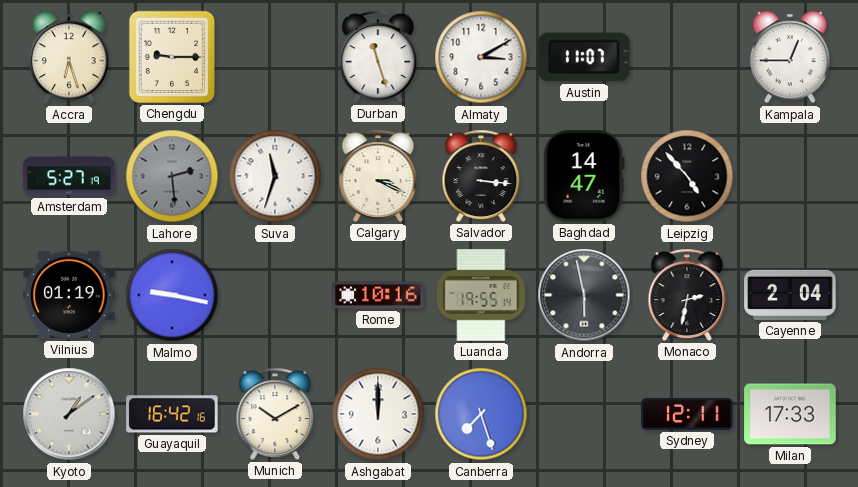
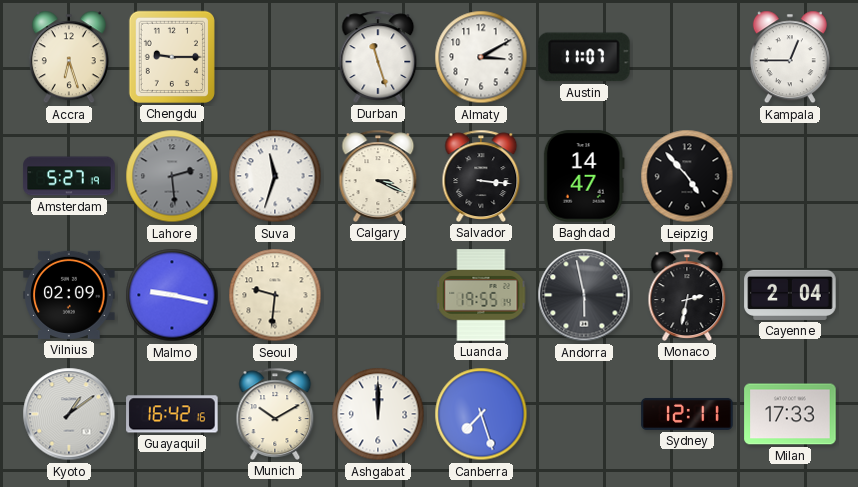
Vilnius: 01:19 -> 02:09 (69, 295)
Seoul: none -> 9:31 (275, 295)
Rome: 10:16 -> none (378, 295)
